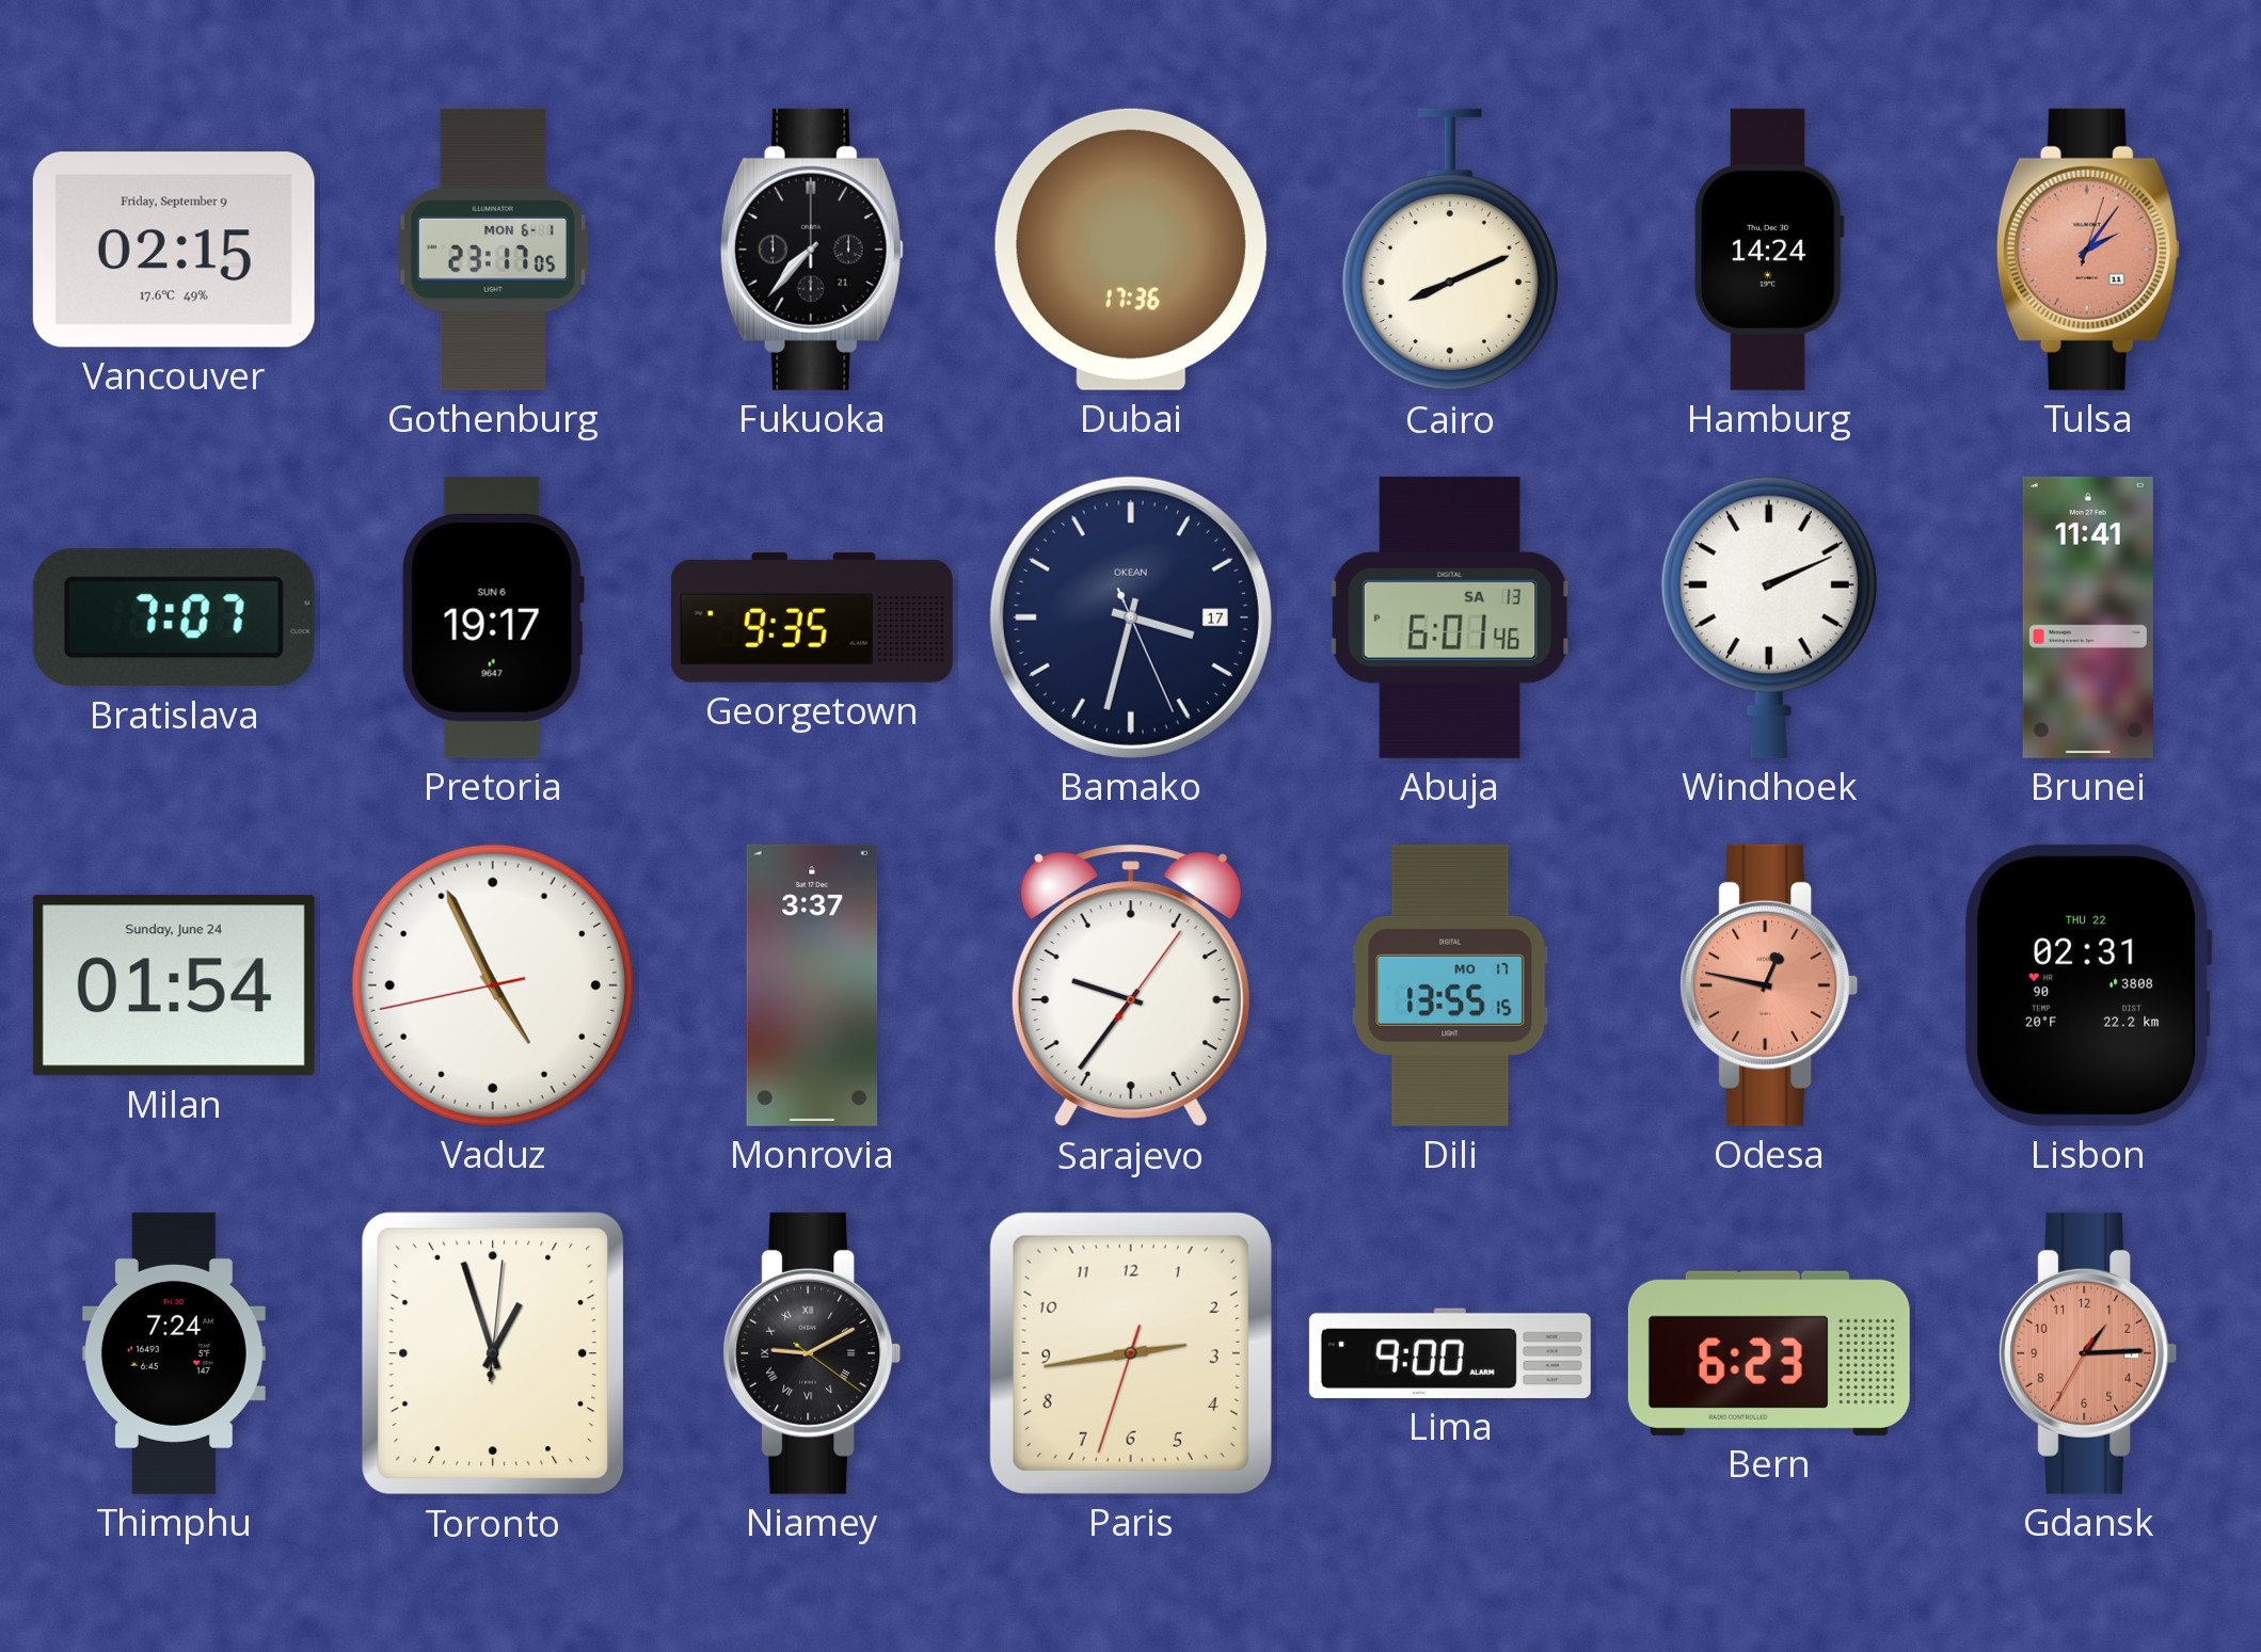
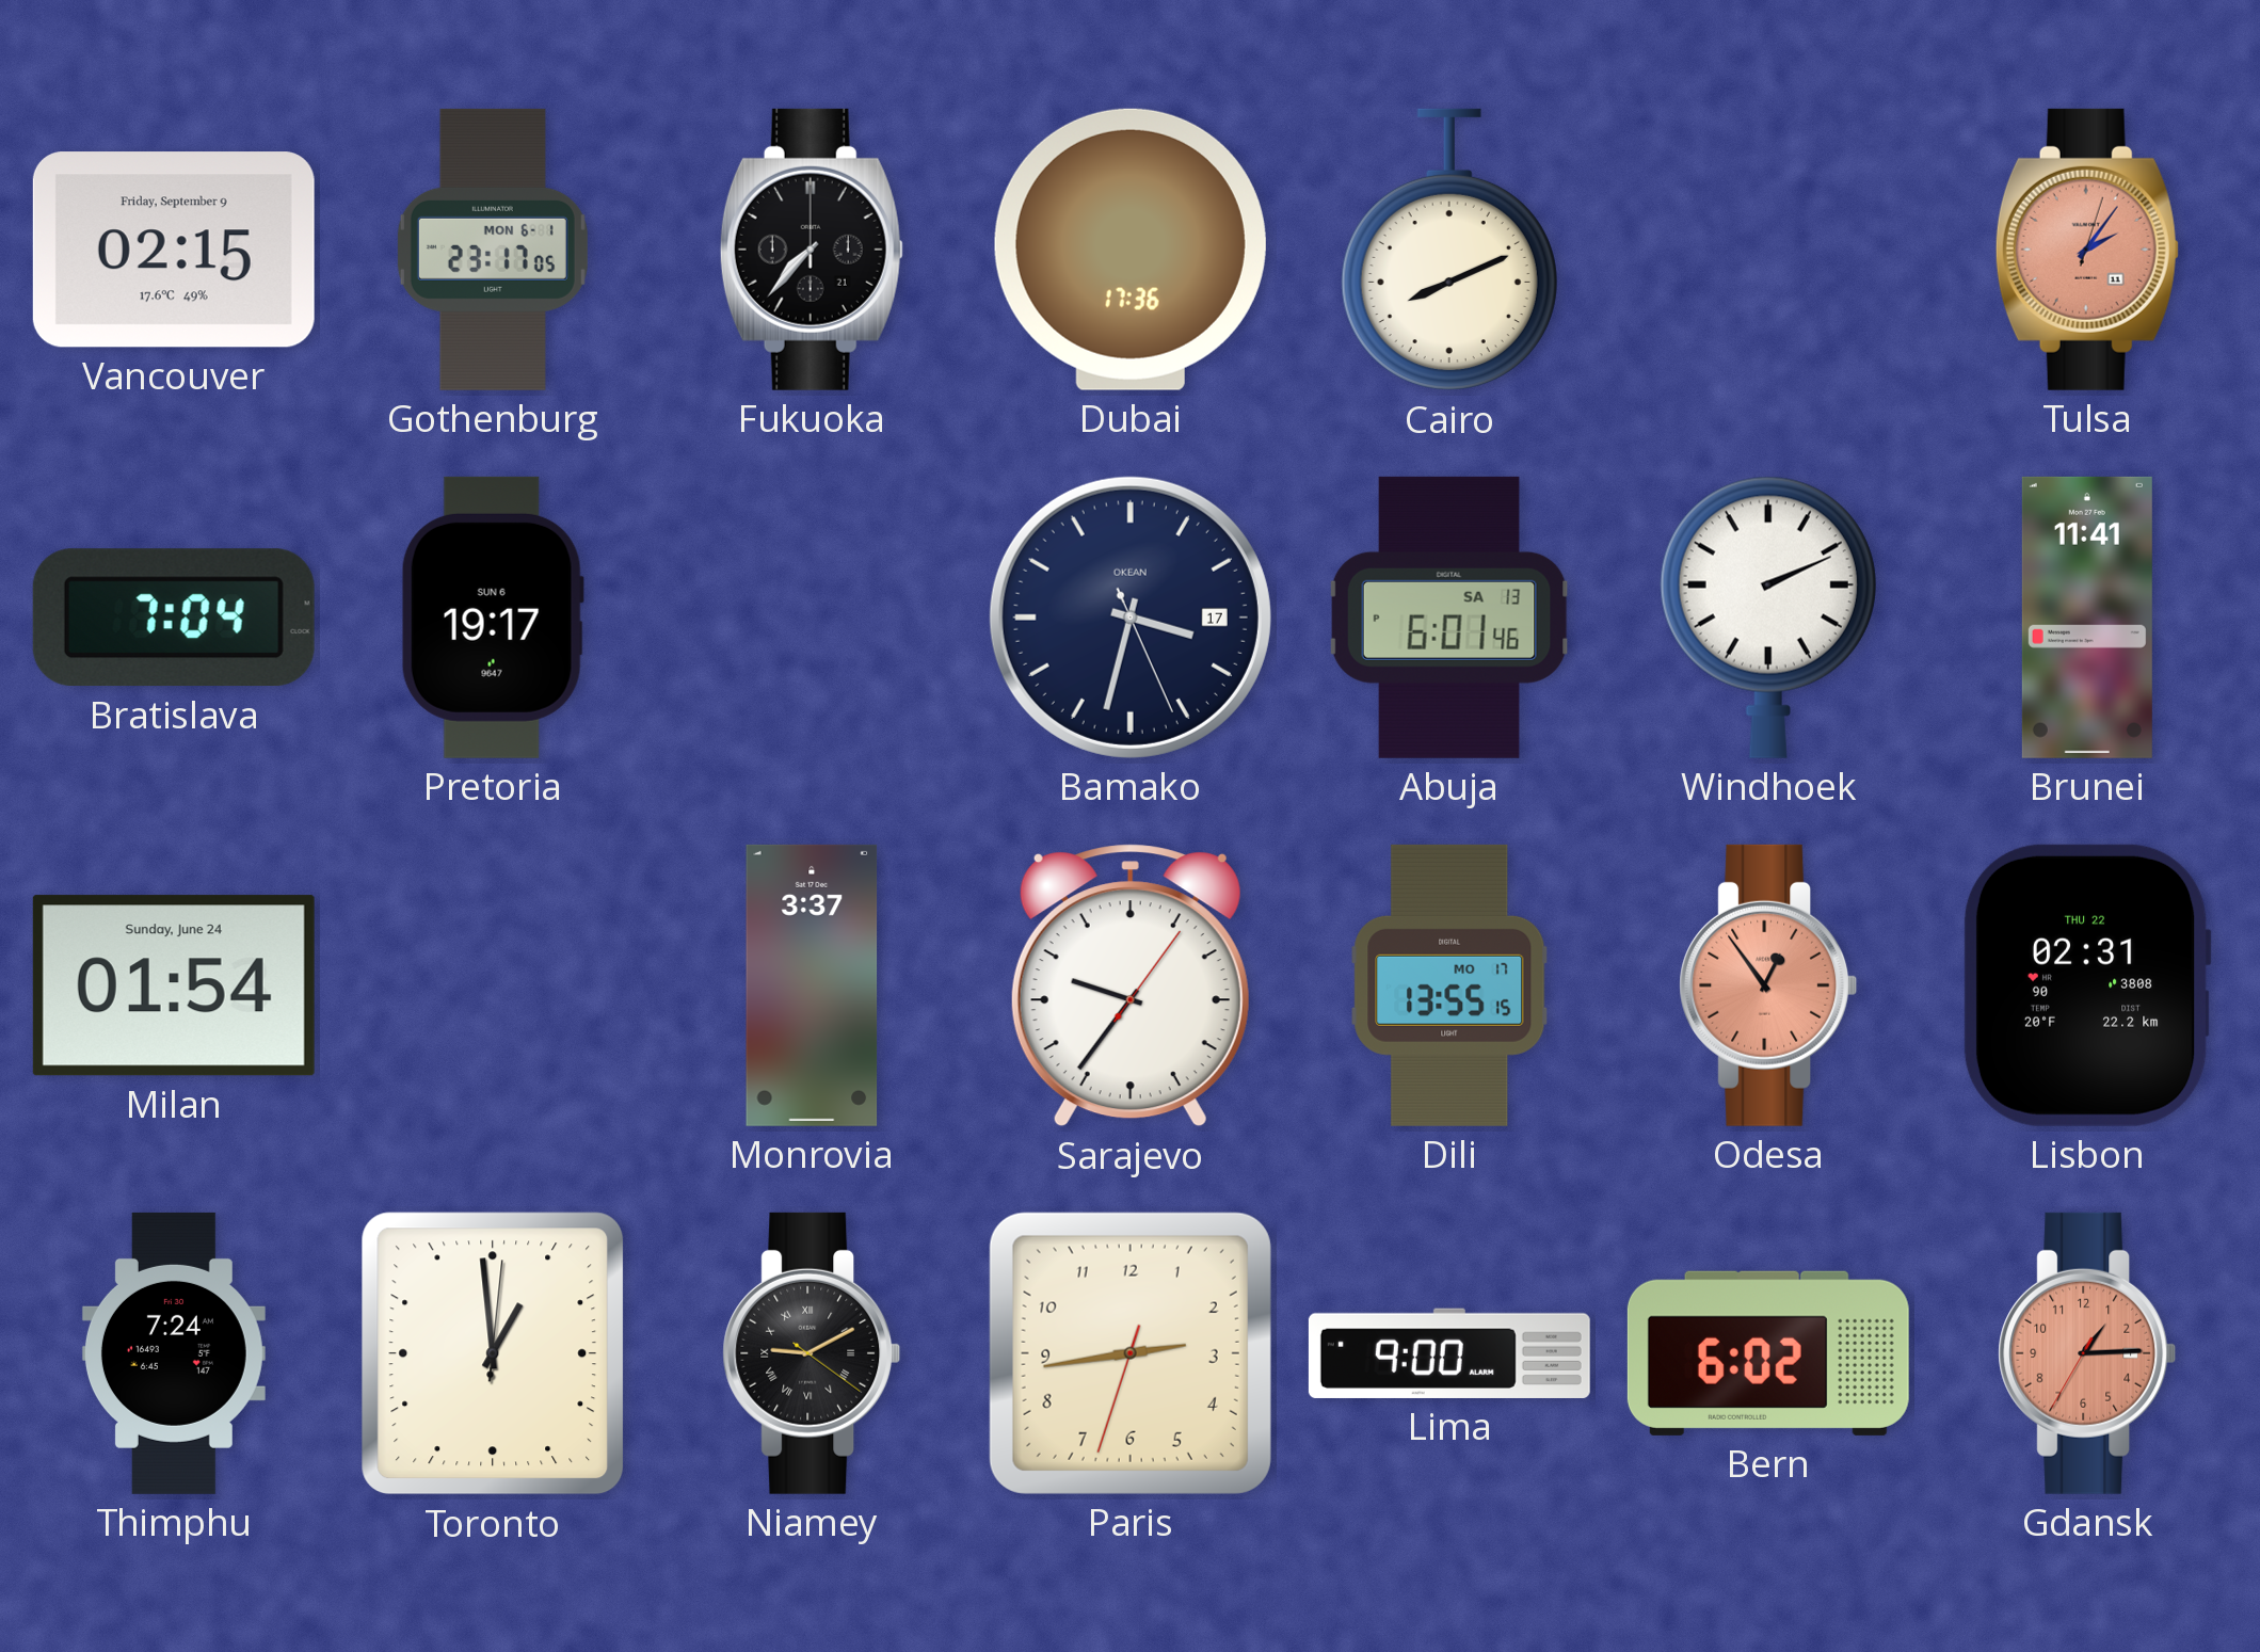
Hamburg: 14:24 -> none (1769, 250)
Bratislava: 7:07 -> 7:04 (174, 618)
Georgetown: 9:35 -> none (812, 618)
Vaduz: 4:55 -> none (493, 985)
Odesa: 12:47 -> 12:54 (1768, 985)
Toronto: 12:57 -> 12:59 (493, 1353)
Bern: 6:23 -> 6:02 (1768, 1353)
